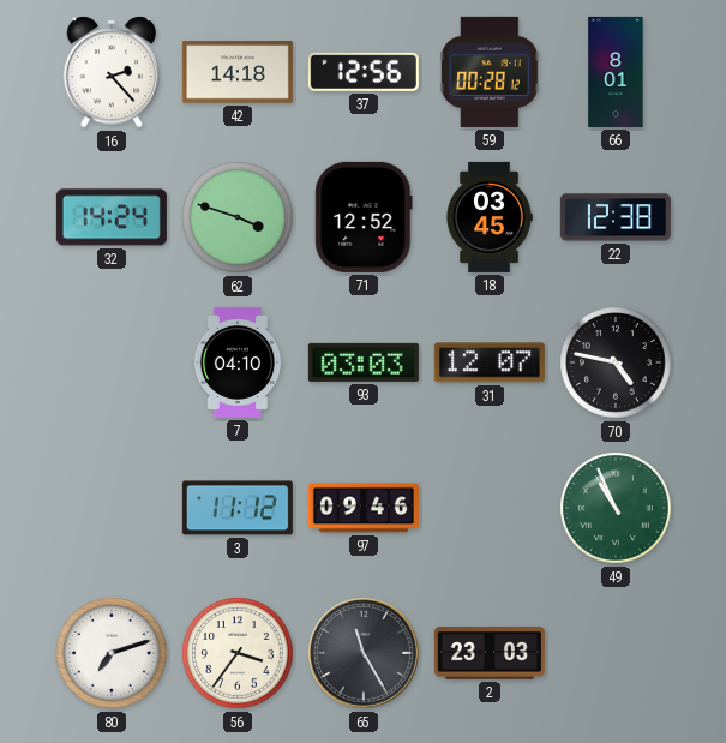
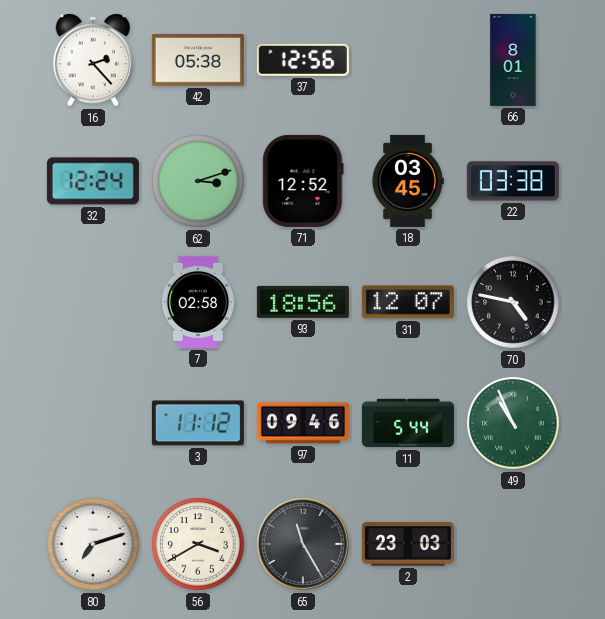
42: 14:18 -> 05:38 (198, 60)
59: 00:28 -> none (490, 72)
32: 14:24 -> 12:24 (93, 181)
62: 3:48 -> 3:12 (198, 181)
22: 12:38 -> 03:38 (513, 181)
7: 04:10 -> 02:58 (198, 302)
93: 03:03 -> 18:56 (303, 302)
11: none -> 5:44 (408, 423)
56: 3:36 -> 3:40 (198, 544)
